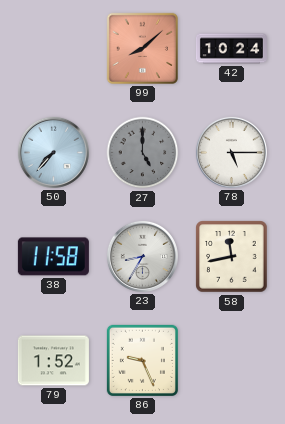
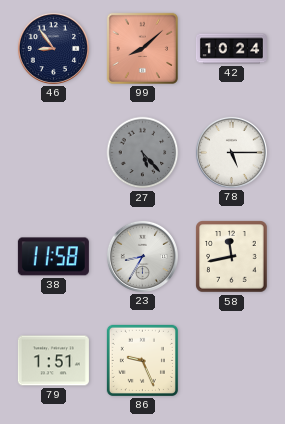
46: none -> 8:54 (53, 48)
50: 7:37 -> none (53, 152)
27: 5:00 -> 5:23 (143, 153)
79: 1:52 -> 1:51 (53, 361)
